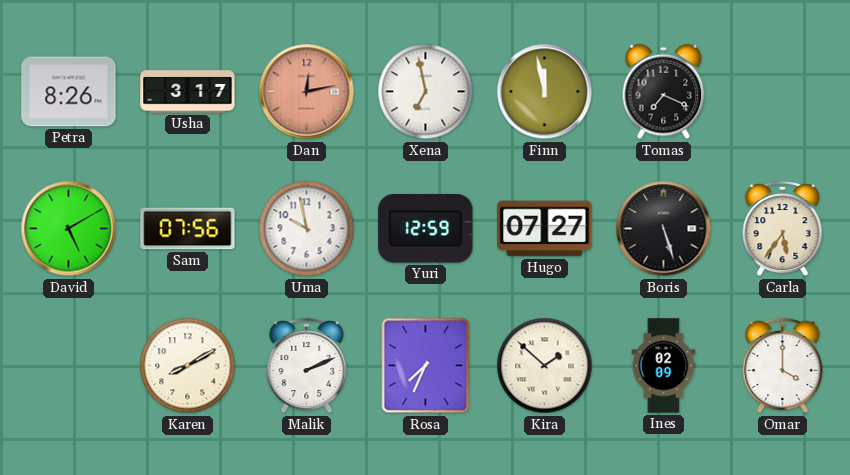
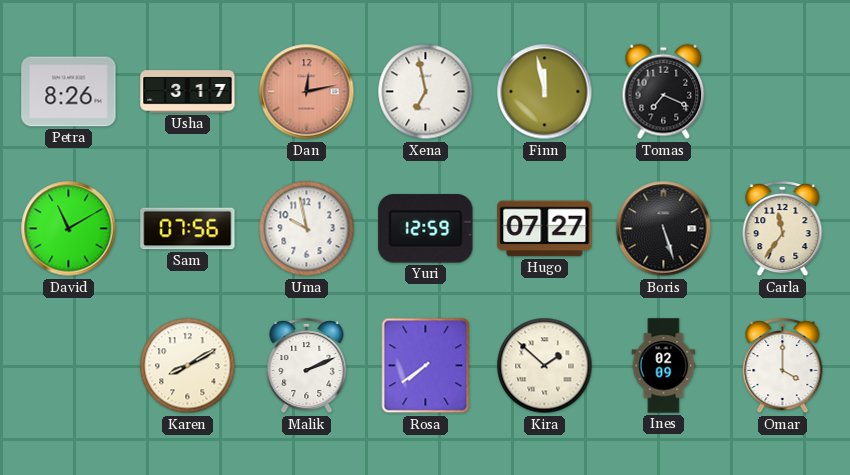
David: 5:10 -> 11:10 (69, 229)
Carla: 5:36 -> 11:36 (783, 229)
Rosa: 7:34 -> 7:39 (426, 366)
